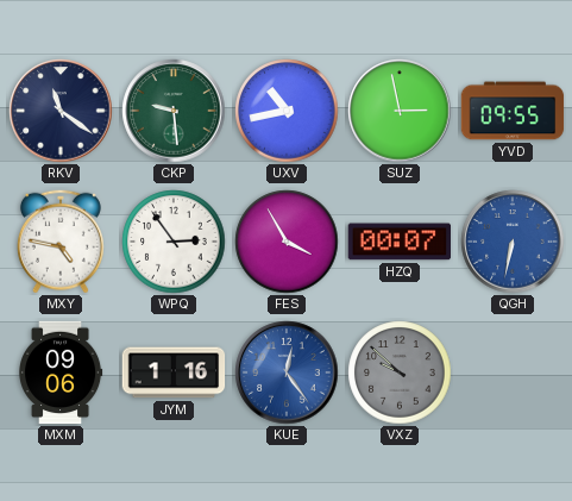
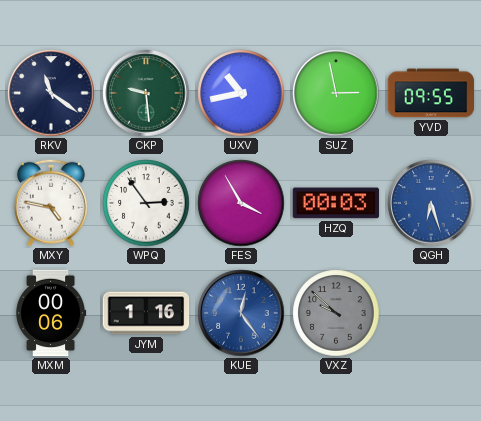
HZQ: 00:07 -> 00:03 (336, 203)
QGH: 6:32 -> 6:27 (431, 203)
MXM: 09:06 -> 00:06 (51, 313)
